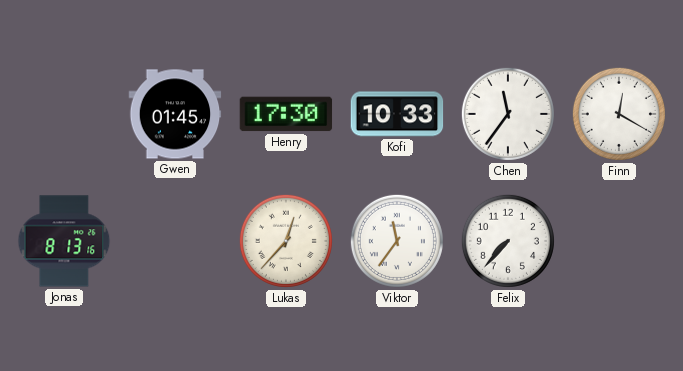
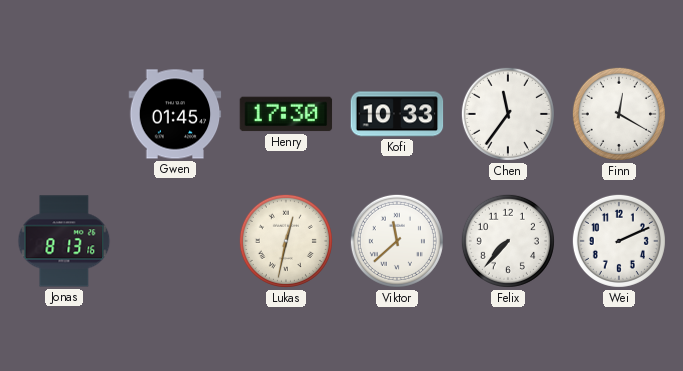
Lukas: 12:37 -> 12:32 (286, 241)
Viktor: 11:36 -> 11:38 (397, 241)
Wei: none -> 2:11 (619, 241)
